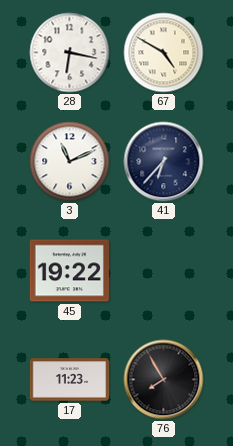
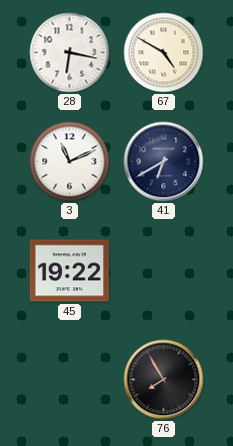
41: 6:37 -> 6:40 (164, 162)
17: 11:23 -> none (69, 380)
